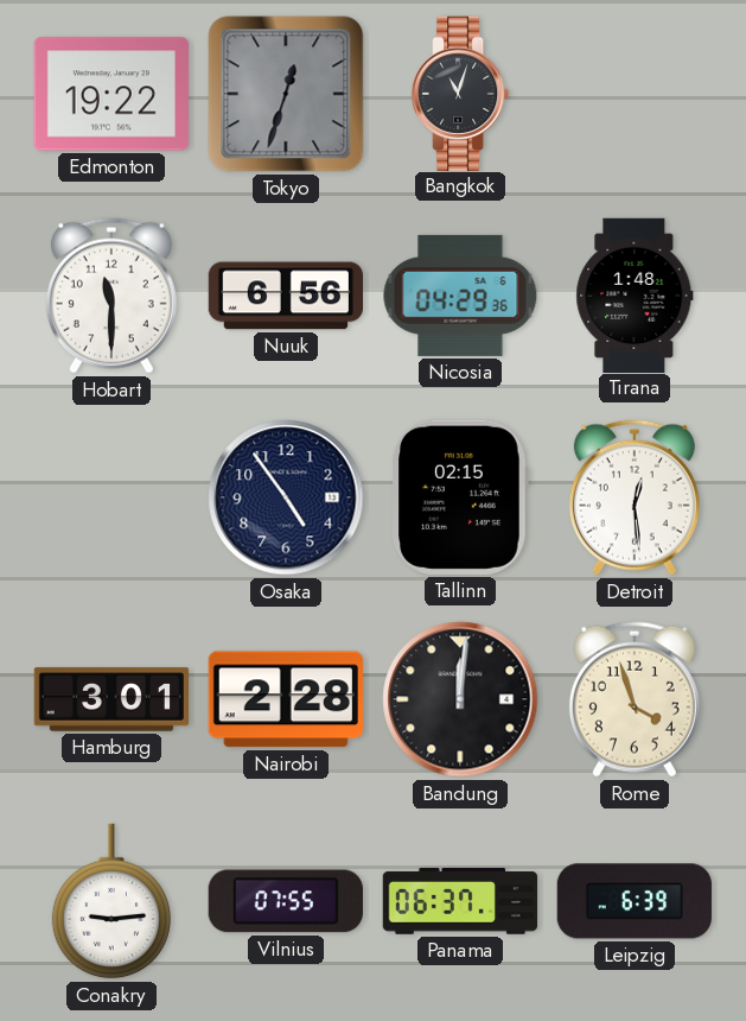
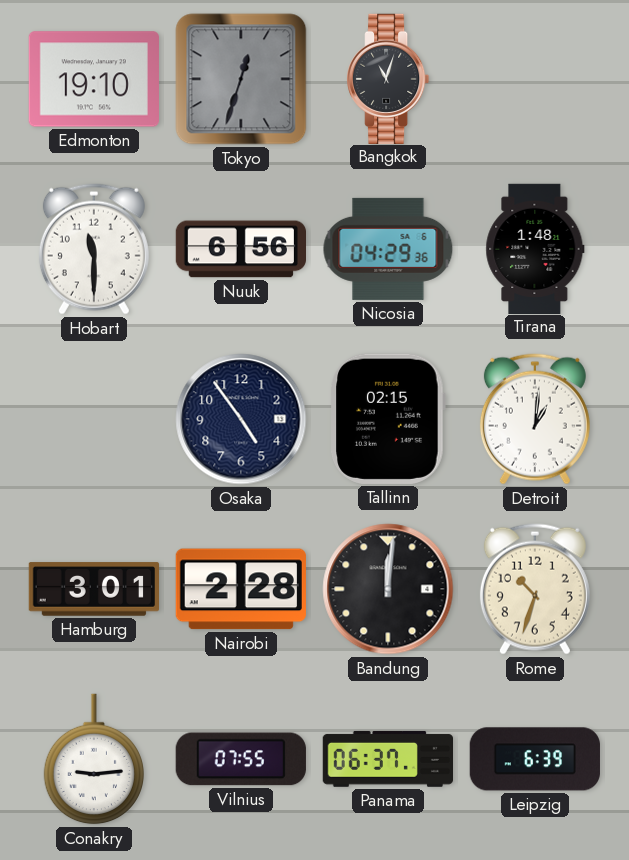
Edmonton: 19:22 -> 19:10 (94, 79)
Detroit: 12:29 -> 1:01 (535, 419)
Rome: 3:57 -> 10:33 (535, 589)
